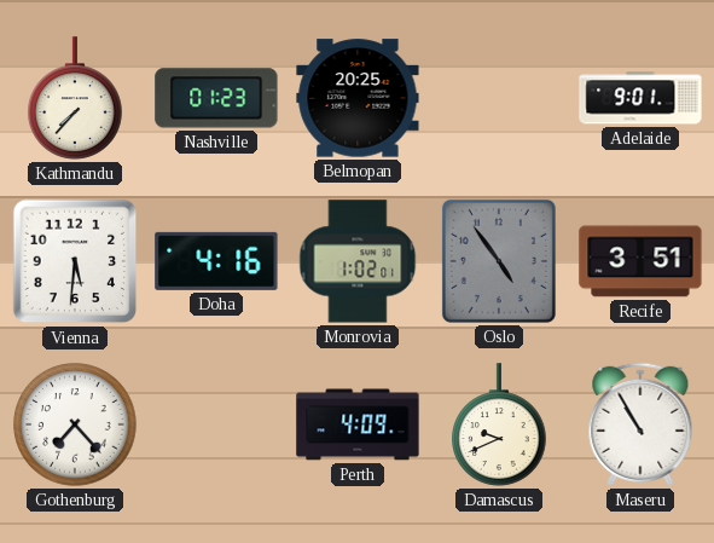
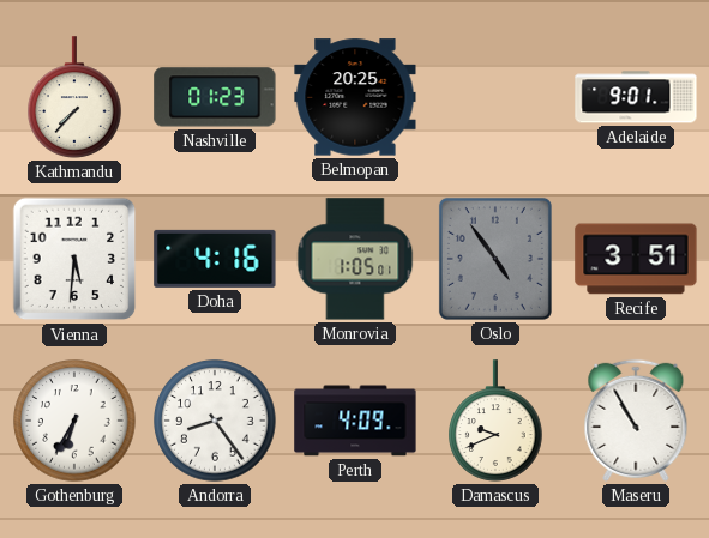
Monrovia: 1:02 -> 1:05 (355, 259)
Gothenburg: 7:23 -> 6:35 (74, 421)
Andorra: none -> 8:24 (215, 421)
